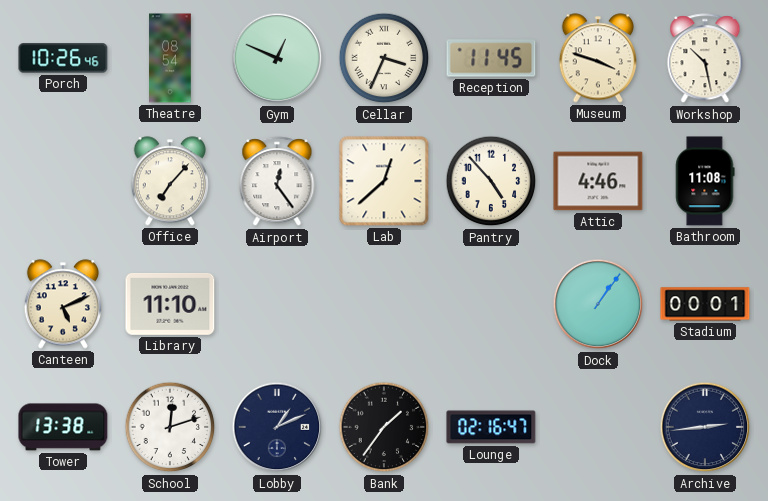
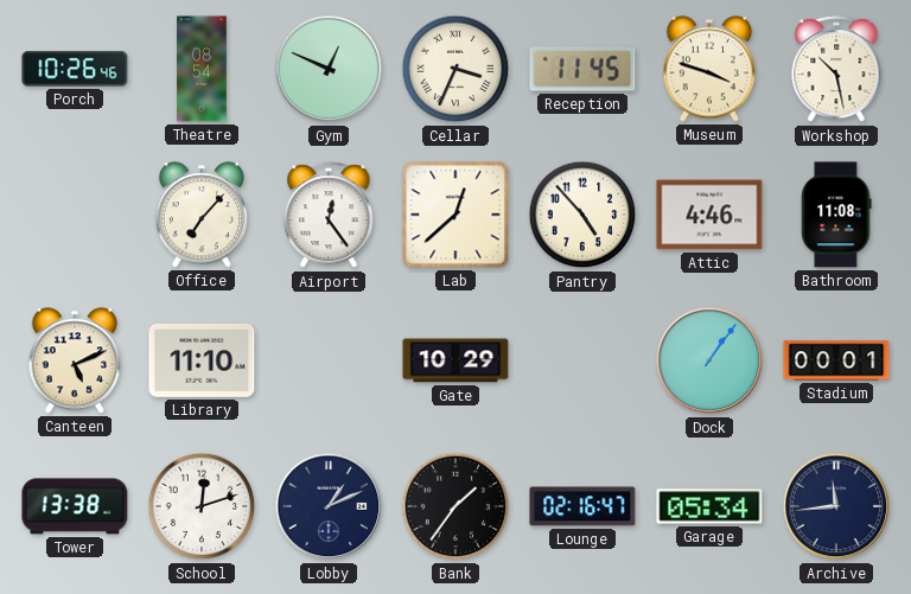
Gate: none -> 10:29 (455, 360)
Garage: none -> 05:34 (709, 506)
Archive: 2:44 -> 11:44 (836, 506)
